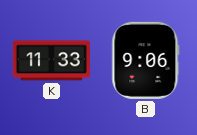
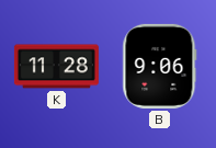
K: 11:33 -> 11:28 (56, 67)
